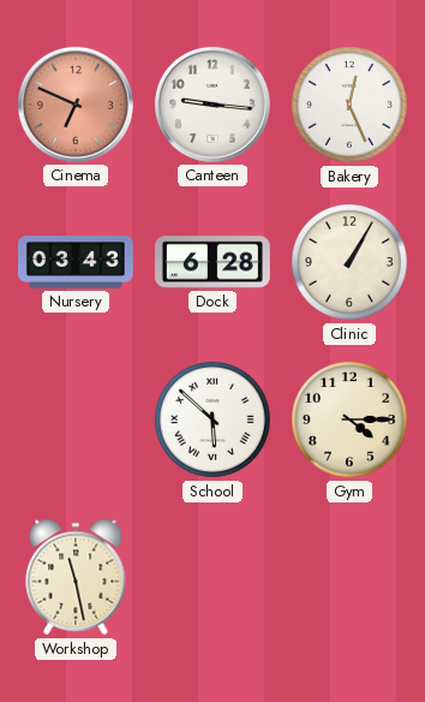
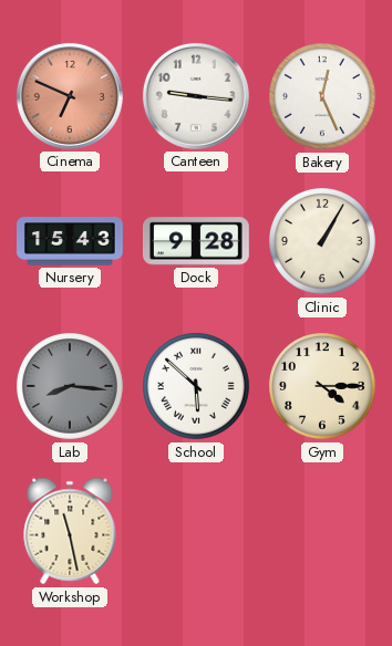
Nursery: 03:43 -> 15:43 (71, 241)
Dock: 6:28 -> 9:28 (196, 241)
Lab: none -> 8:16 (71, 387)
